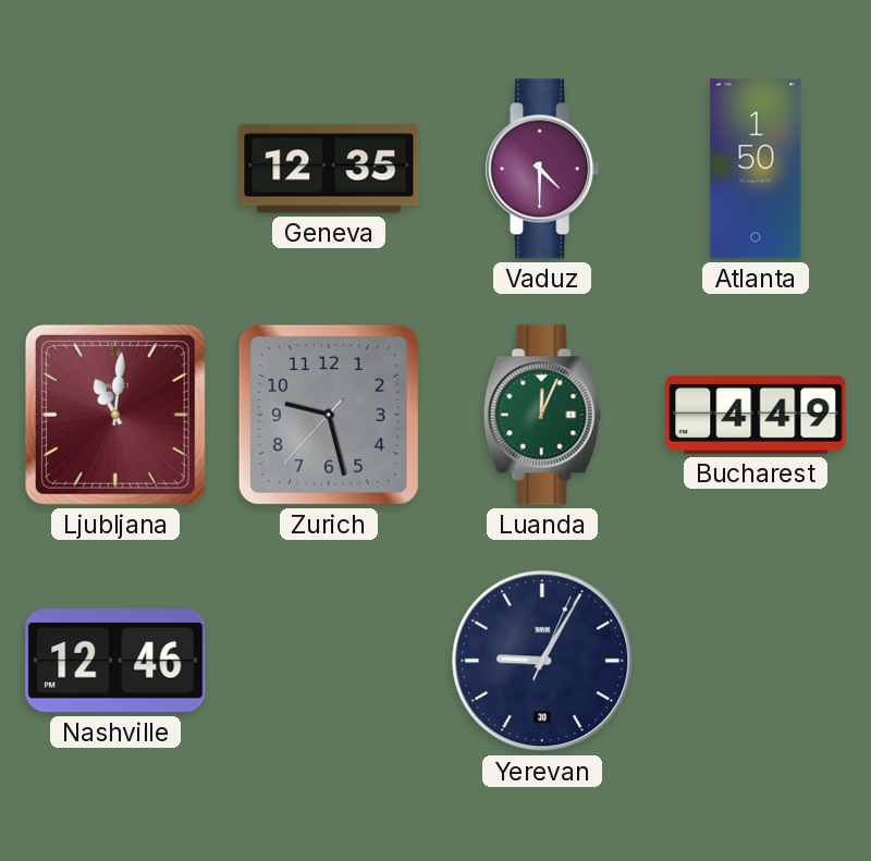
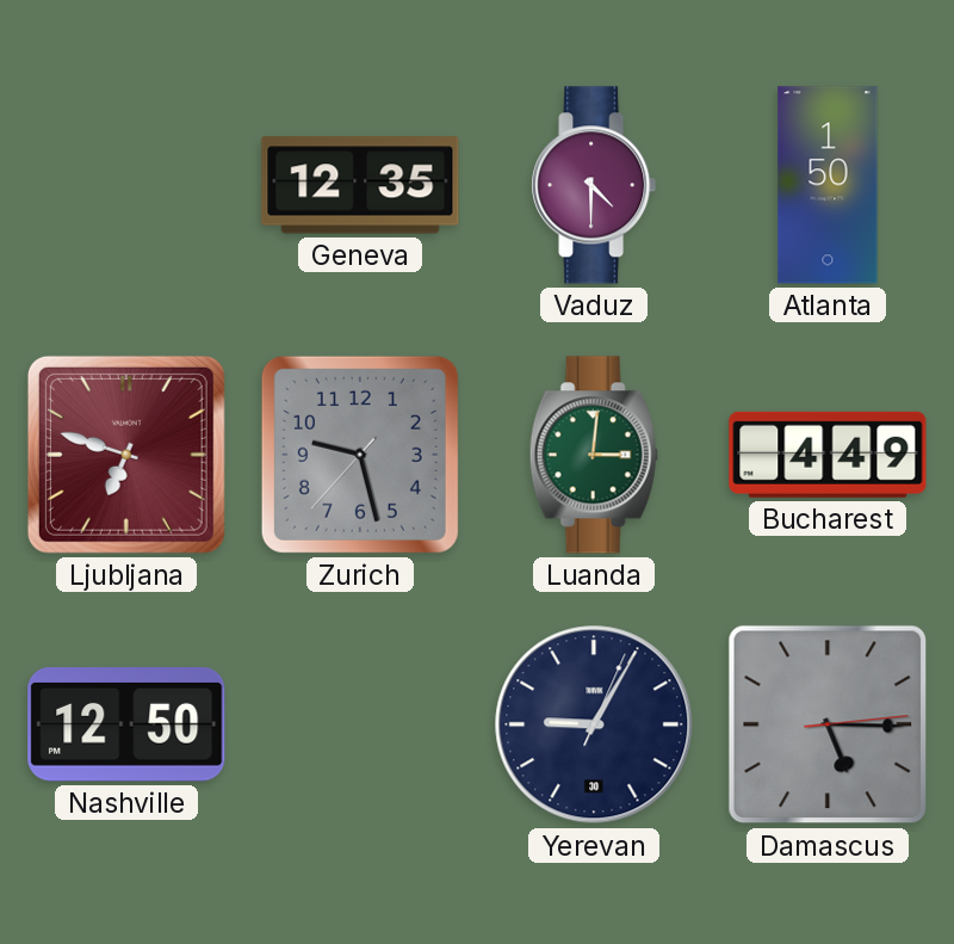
Ljubljana: 11:01 -> 6:48 (126, 455)
Luanda: 12:04 -> 3:01 (594, 455)
Nashville: 12:46 -> 12:50 (126, 726)
Damascus: none -> 5:15 (828, 724)
